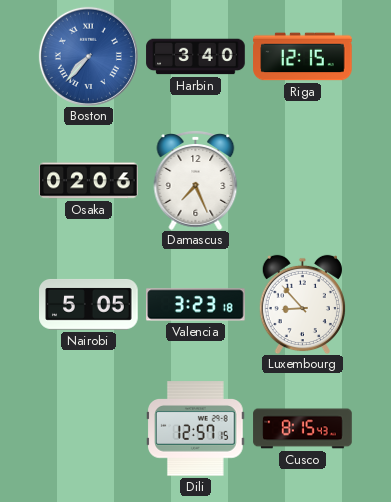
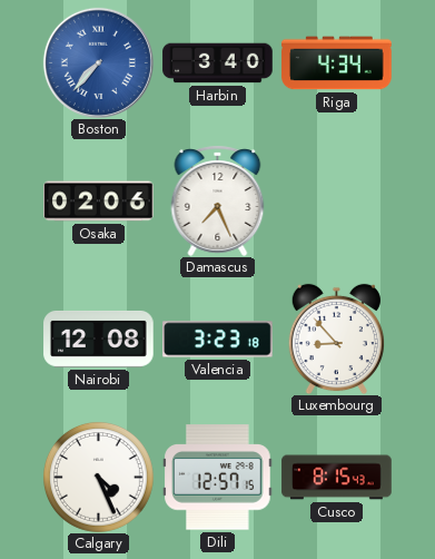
Riga: 12:15 -> 4:34 (337, 63)
Nairobi: 5:05 -> 12:08 (99, 340)
Calgary: none -> 4:26 (98, 477)
